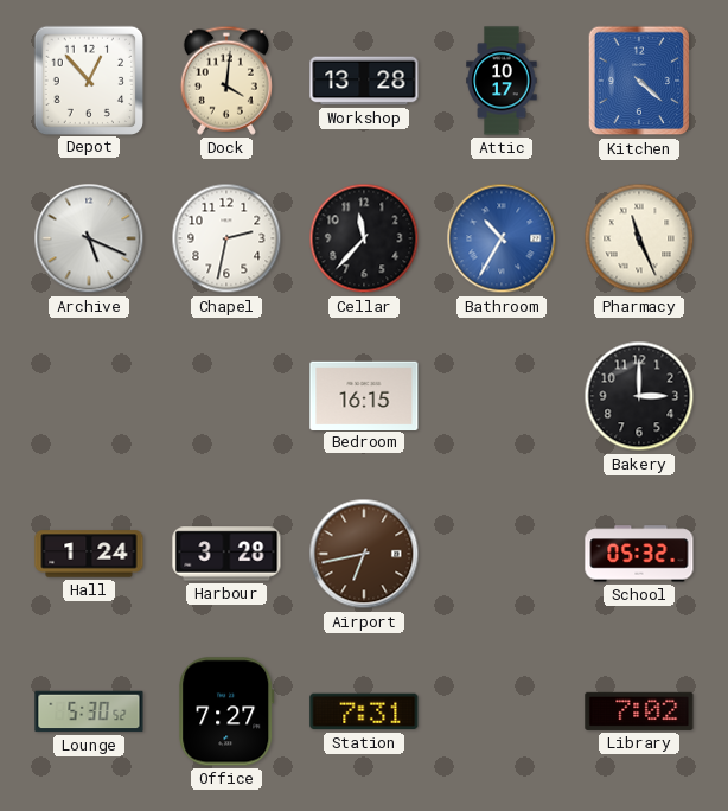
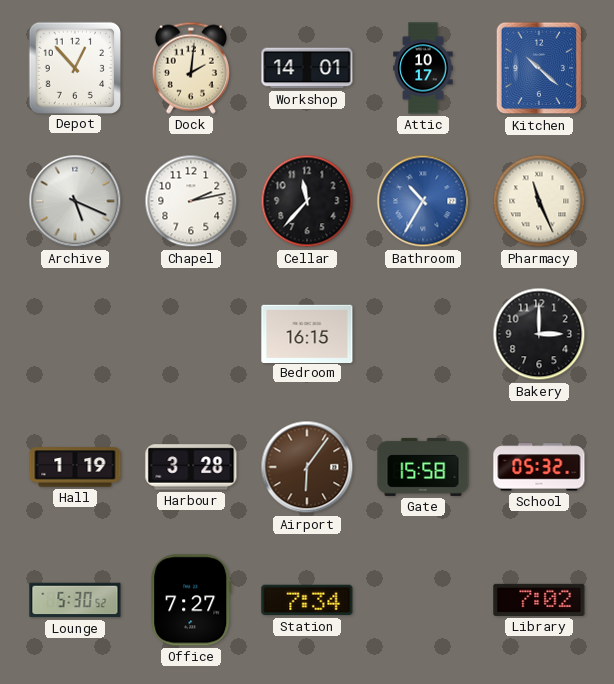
Dock: 4:01 -> 2:01 (191, 68)
Workshop: 13:28 -> 14:01 (307, 68)
Kitchen: 4:22 -> 10:22 (539, 68)
Chapel: 2:32 -> 2:13 (191, 201)
Hall: 1:24 -> 1:19 (75, 467)
Airport: 6:43 -> 6:06 (307, 467)
Gate: none -> 15:58 (423, 467)
Station: 7:31 -> 7:34 (307, 600)
